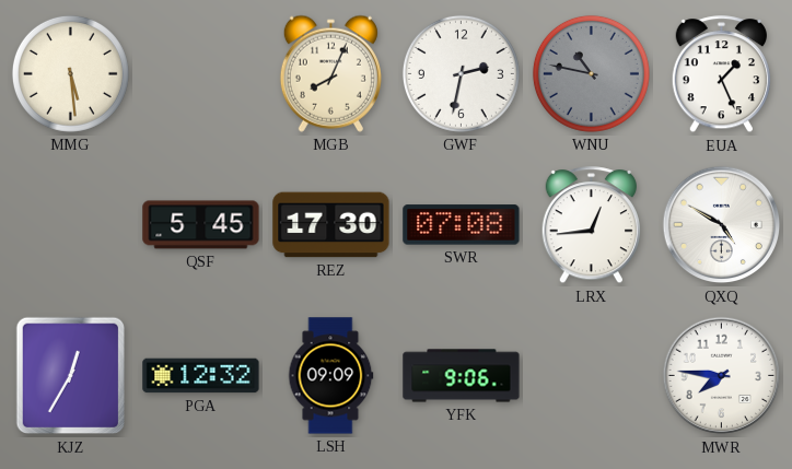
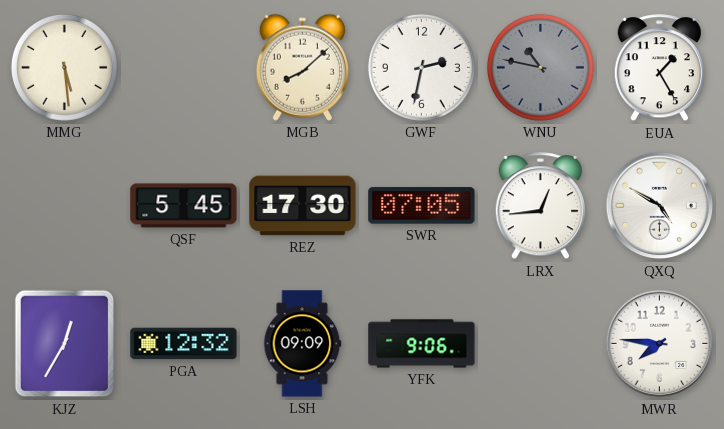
MGB: 8:04 -> 8:08 (302, 67)
EUA: 1:26 -> 1:25 (659, 68)
SWR: 07:08 -> 07:05 (422, 206)
